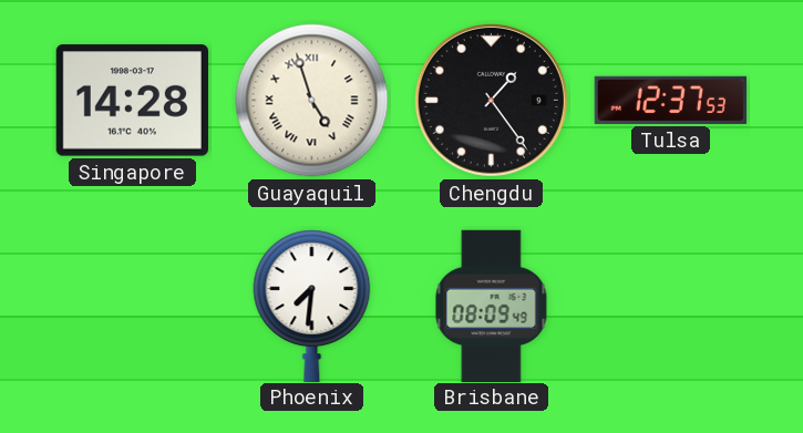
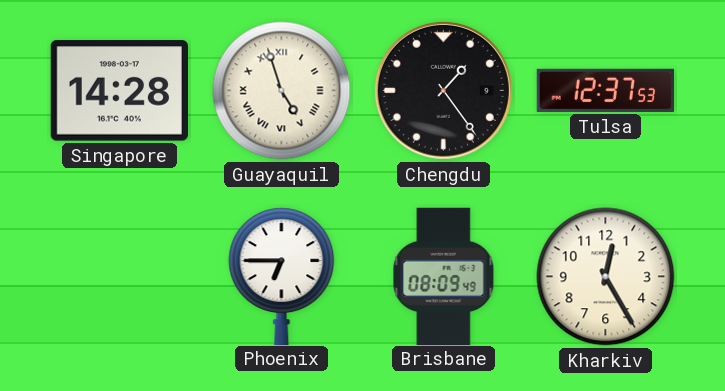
Phoenix: 7:31 -> 6:45 (282, 276)
Kharkiv: none -> 12:25 (606, 277)
